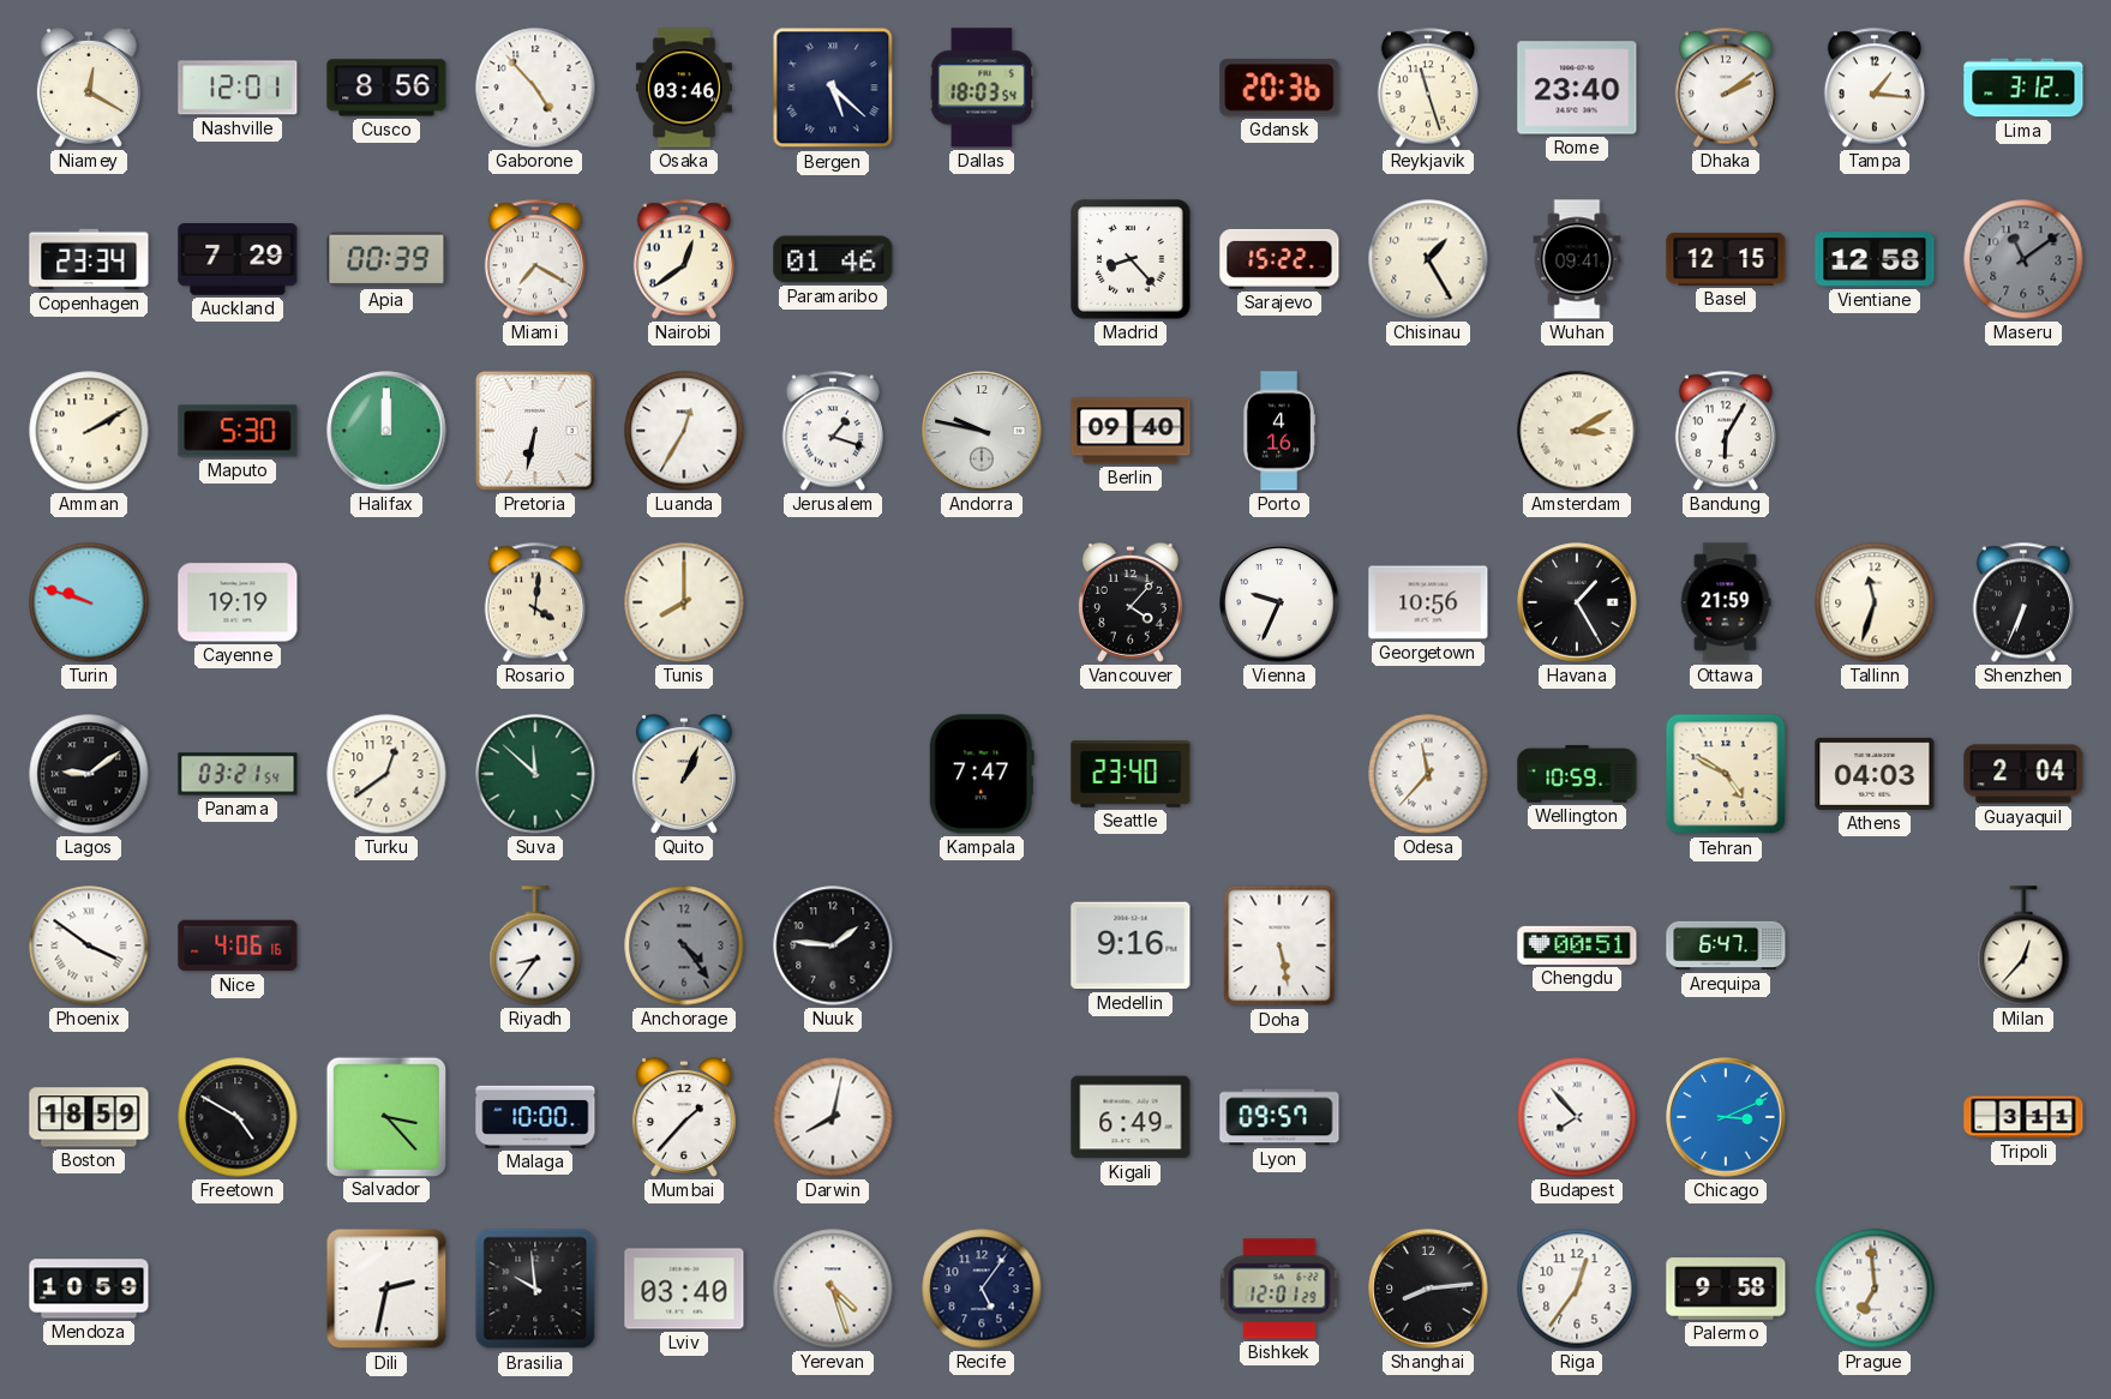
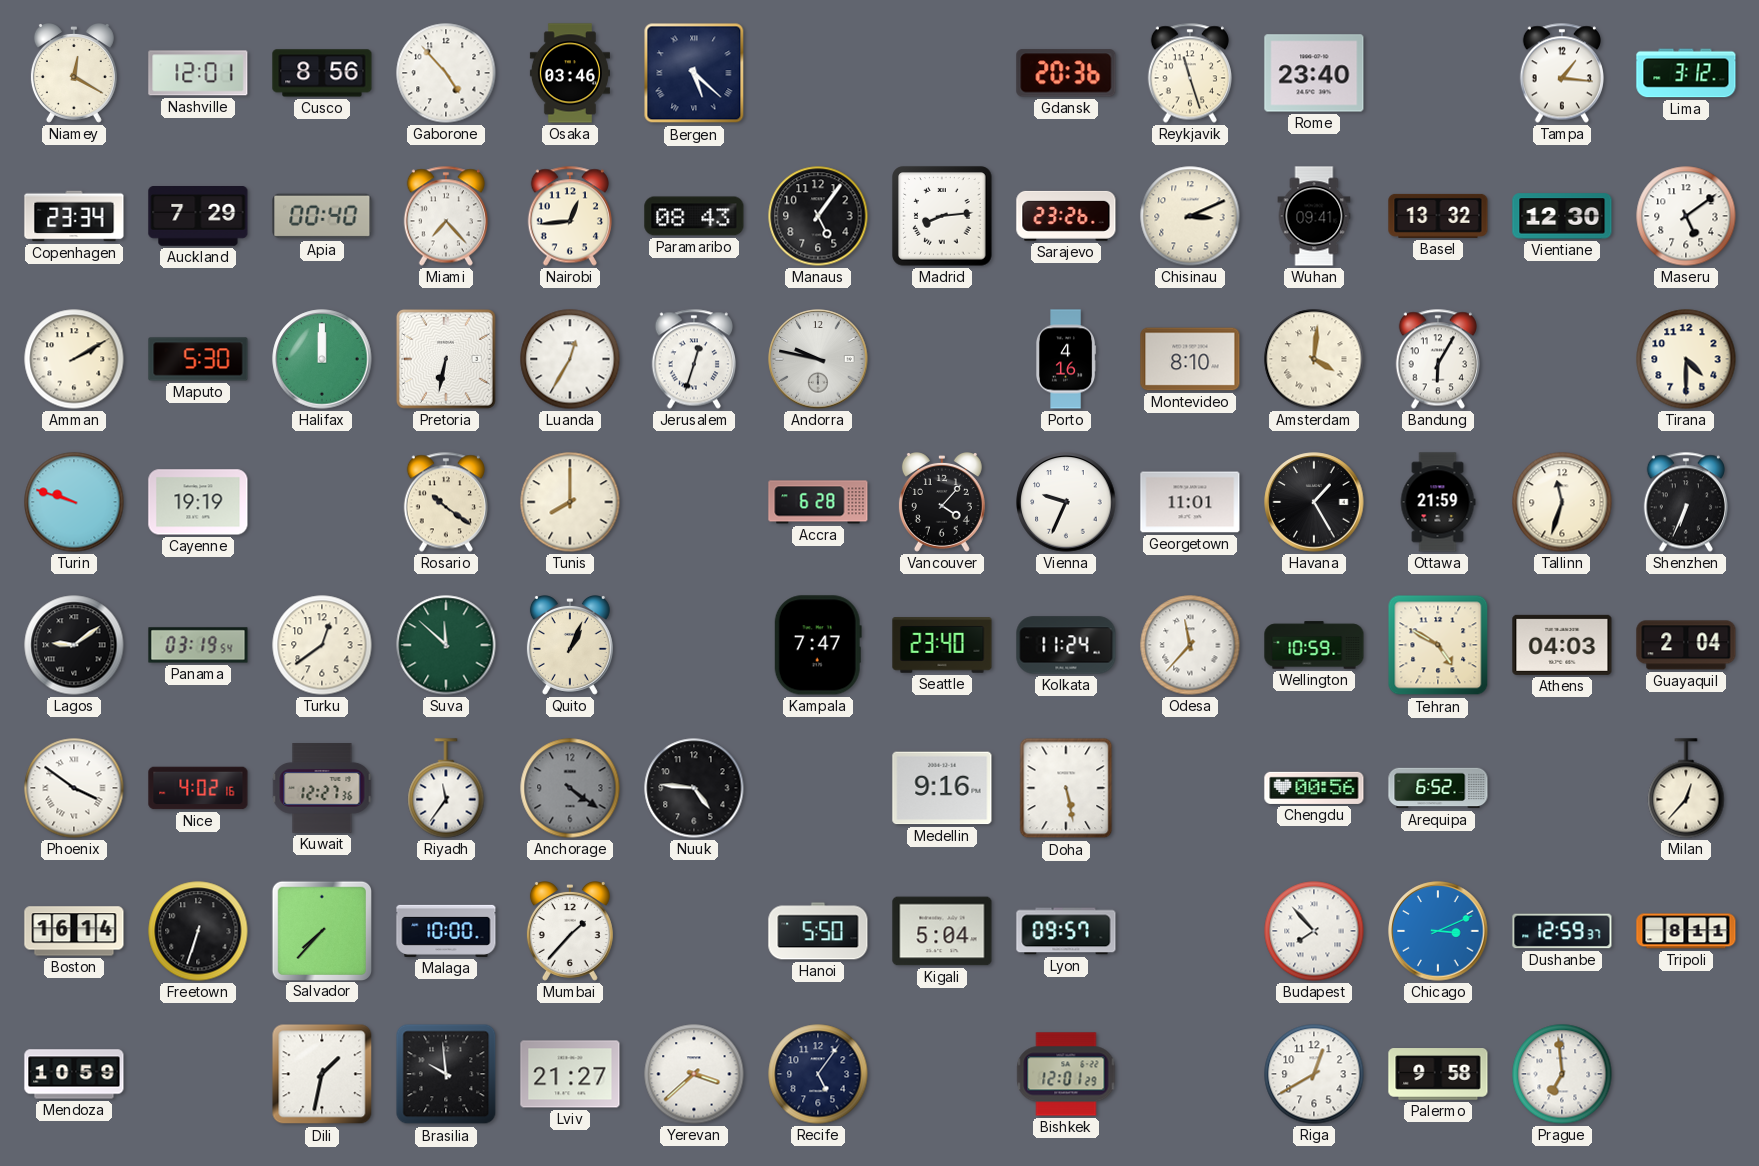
Dallas: 18:03 -> none (982, 88)
Dhaka: 2:09 -> none (1726, 88)
Apia: 00:39 -> 00:40 (322, 216)
Miami: 7:20 -> 7:23 (446, 216)
Nairobi: 12:39 -> 12:44 (570, 216)
Paramaribo: 01:46 -> 08:43 (694, 216)
Manaus: none -> 5:06 (818, 216)
Madrid: 8:23 -> 8:14 (942, 216)
Sarajevo: 15:22 -> 23:26 (1066, 216)
Chisinau: 1:25 -> 3:11 (1190, 216)
Basel: 12:15 -> 13:32 (1438, 216)
Vientiane: 12:58 -> 12:30 (1562, 216)
Maseru: 11:09 -> 5:09 (1686, 216)
Maseru dial: grey -> white (1686, 216)
Jerusalem: 1:18 -> 12:33 (694, 359)
Berlin: 09:40 -> none (1131, 431)
Montevideo: none -> 8:10 (1190, 359)
Amsterdam: 3:10 -> 4:01 (1314, 359)
Tirana: none -> 4:30 (1686, 359)
Rosario: 4:01 -> 10:21 (446, 502)
Accra: none -> 6:28 (818, 502)
Georgetown: 10:56 -> 11:01 (1190, 502)
Panama: 03:21 -> 03:19 (198, 645)
Kolkata: none -> 11:24 (1066, 645)
Nice: 4:06 -> 4:02 (198, 788)
Kuwait: none -> 12:27 (322, 788)
Riyadh: 8:36 -> 11:36 (446, 788)
Anchorage: 4:24 -> 4:21 (570, 788)
Nuuk: 1:46 -> 4:46 (694, 788)
Chengdu: 00:51 -> 00:56 (1314, 788)
Arequipa: 6:47 -> 6:52 (1438, 788)
Boston: 18:59 -> 16:14 (74, 931)
Freetown: 4:50 -> 6:33 (198, 931)
Salvador: 3:23 -> 7:37 (321, 930)
Darwin: 8:02 -> none (833, 1117)
Hanoi: none -> 5:50 (818, 931)
Kigali: 6:49 -> 5:04 (942, 931)
Dushanbe: none -> 12:59 (1562, 931)
Tripoli: 3:11 -> 8:11 (1686, 931)
Dili: 2:32 -> 1:32 (322, 1074)
Lviv: 03:40 -> 21:27 (570, 1074)
Yerevan: 4:27 -> 3:38 (694, 1074)
Shanghai: 8:14 -> none (1428, 1289)
Riga: 12:36 -> 12:40 (1314, 1074)
